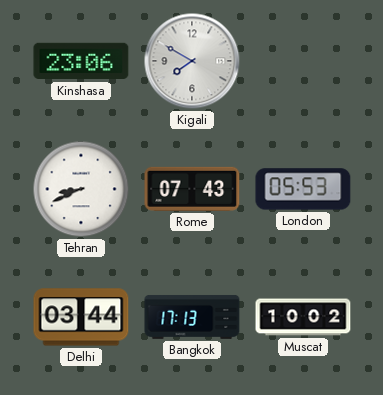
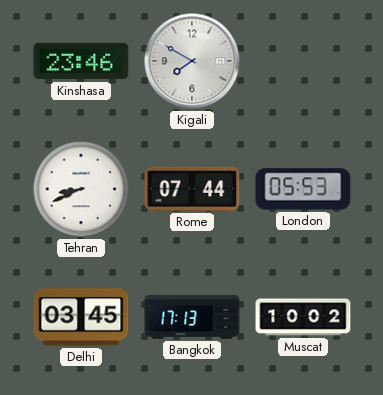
Kinshasa: 23:06 -> 23:46 (81, 61)
Rome: 07:43 -> 07:44 (192, 189)
Delhi: 03:44 -> 03:45 (81, 317)
